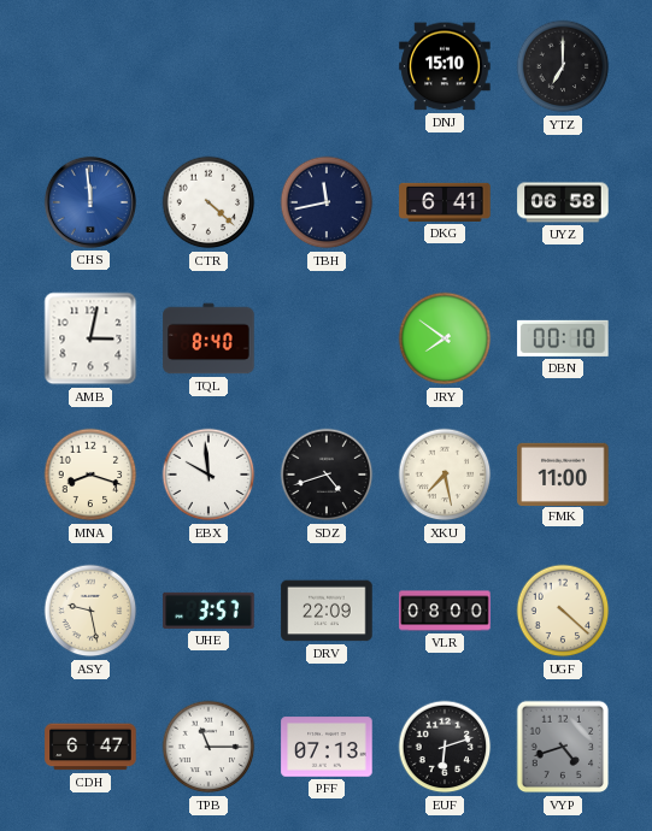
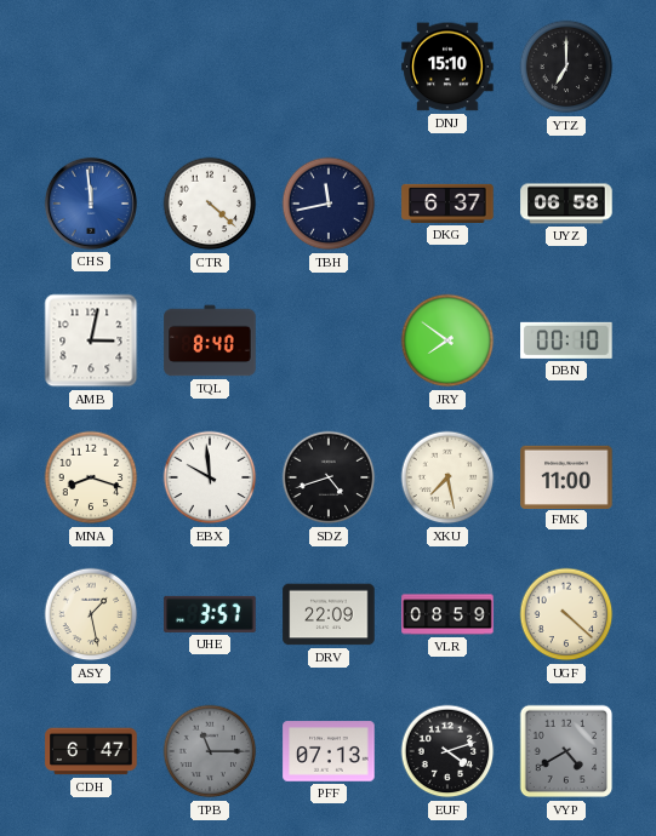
DKG: 6:41 -> 6:37 (447, 204)
ASY: 9:28 -> 1:28 (91, 614)
VLR: 08:00 -> 08:59 (447, 614)
TPB dial: white -> grey (210, 751)
EUF: 6:12 -> 4:12 (447, 751)
VYP: 4:42 -> 4:40 (566, 751)
